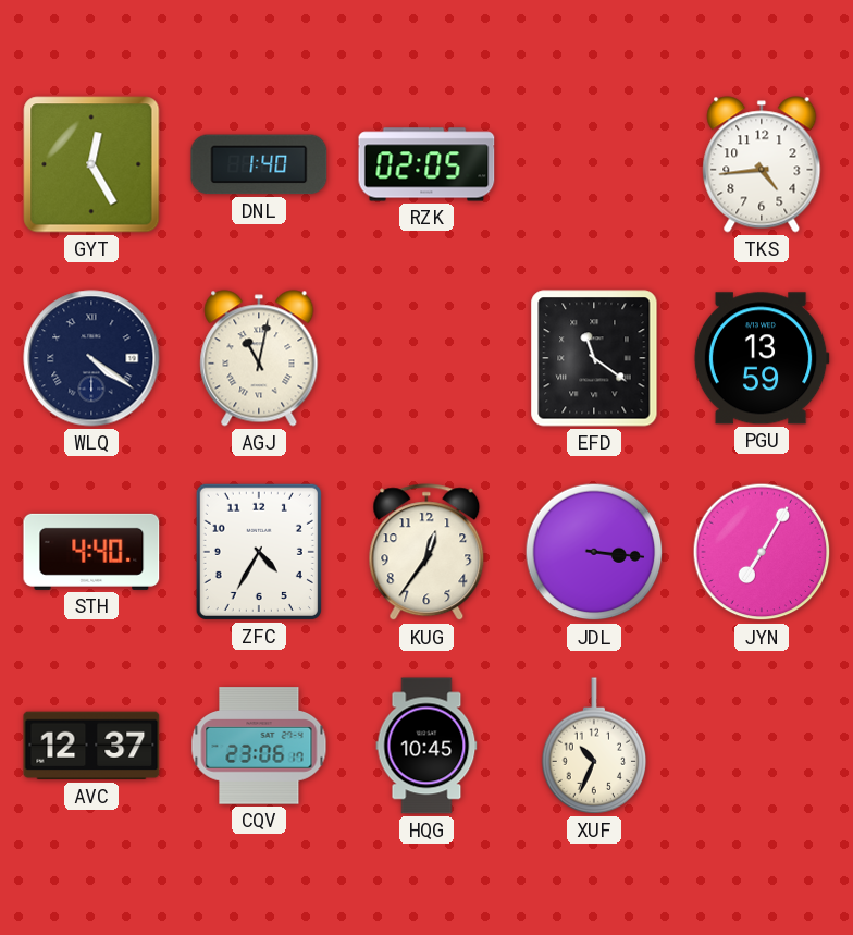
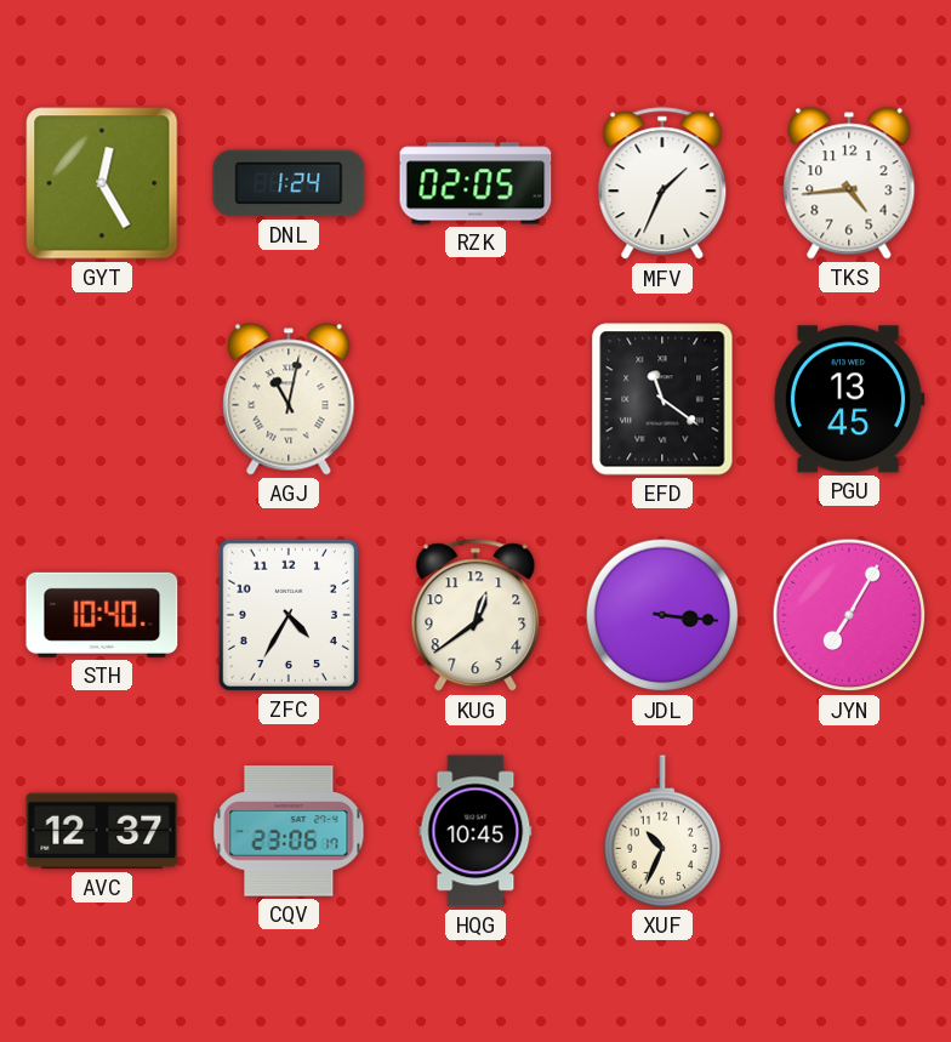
DNL: 1:40 -> 1:24 (289, 183)
MFV: none -> 1:34 (662, 184)
WLQ: 4:21 -> none (91, 358)
PGU: 13:59 -> 13:45 (849, 399)
STH: 4:40 -> 10:40 (102, 615)
KUG: 12:36 -> 12:39 (475, 616)
